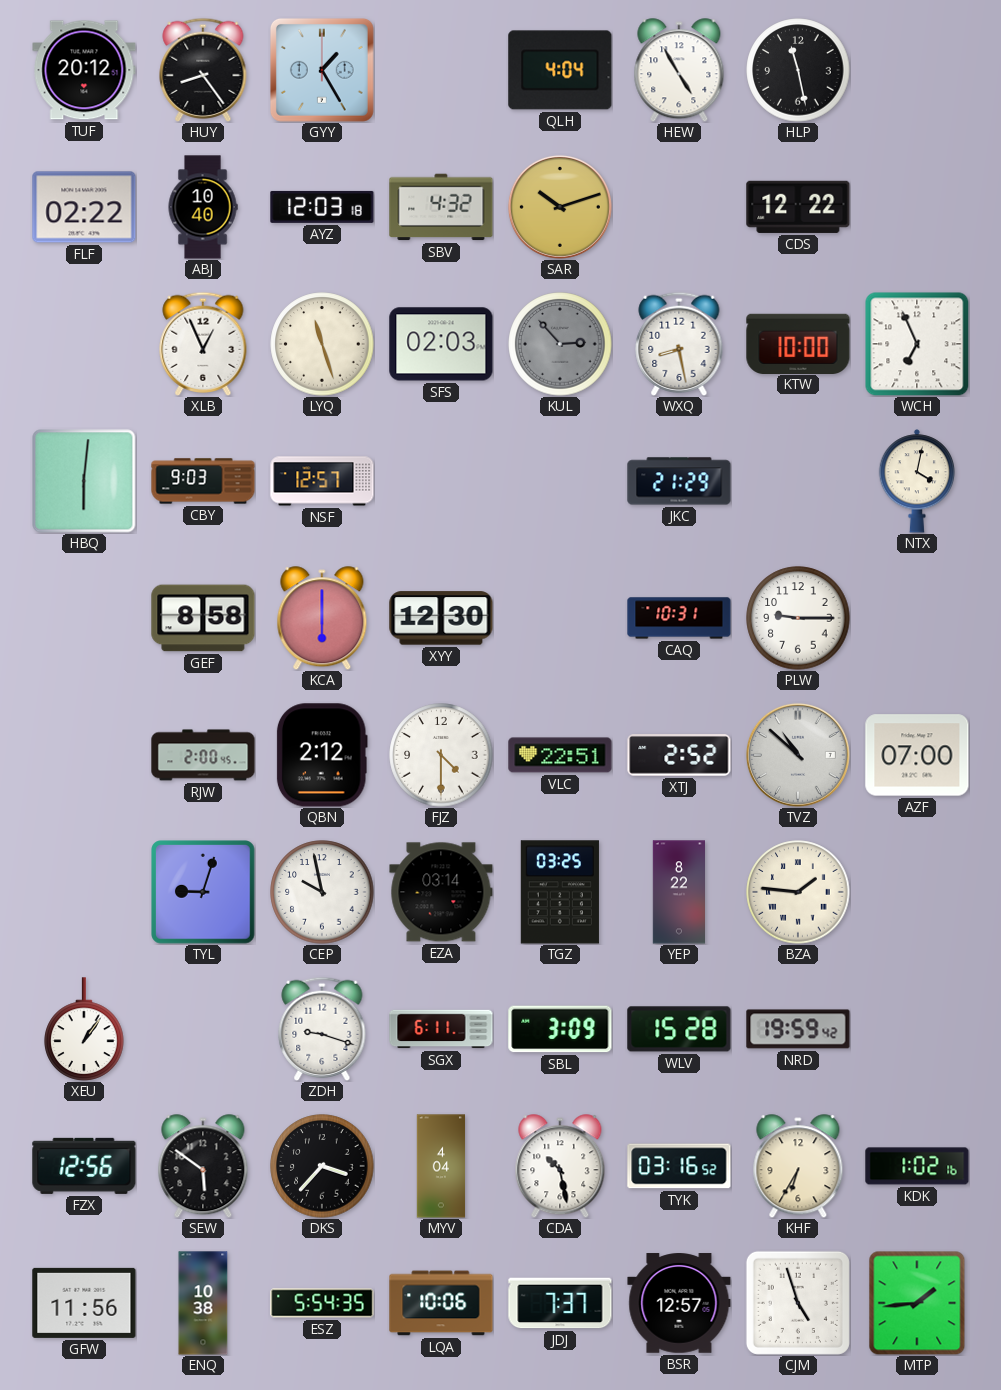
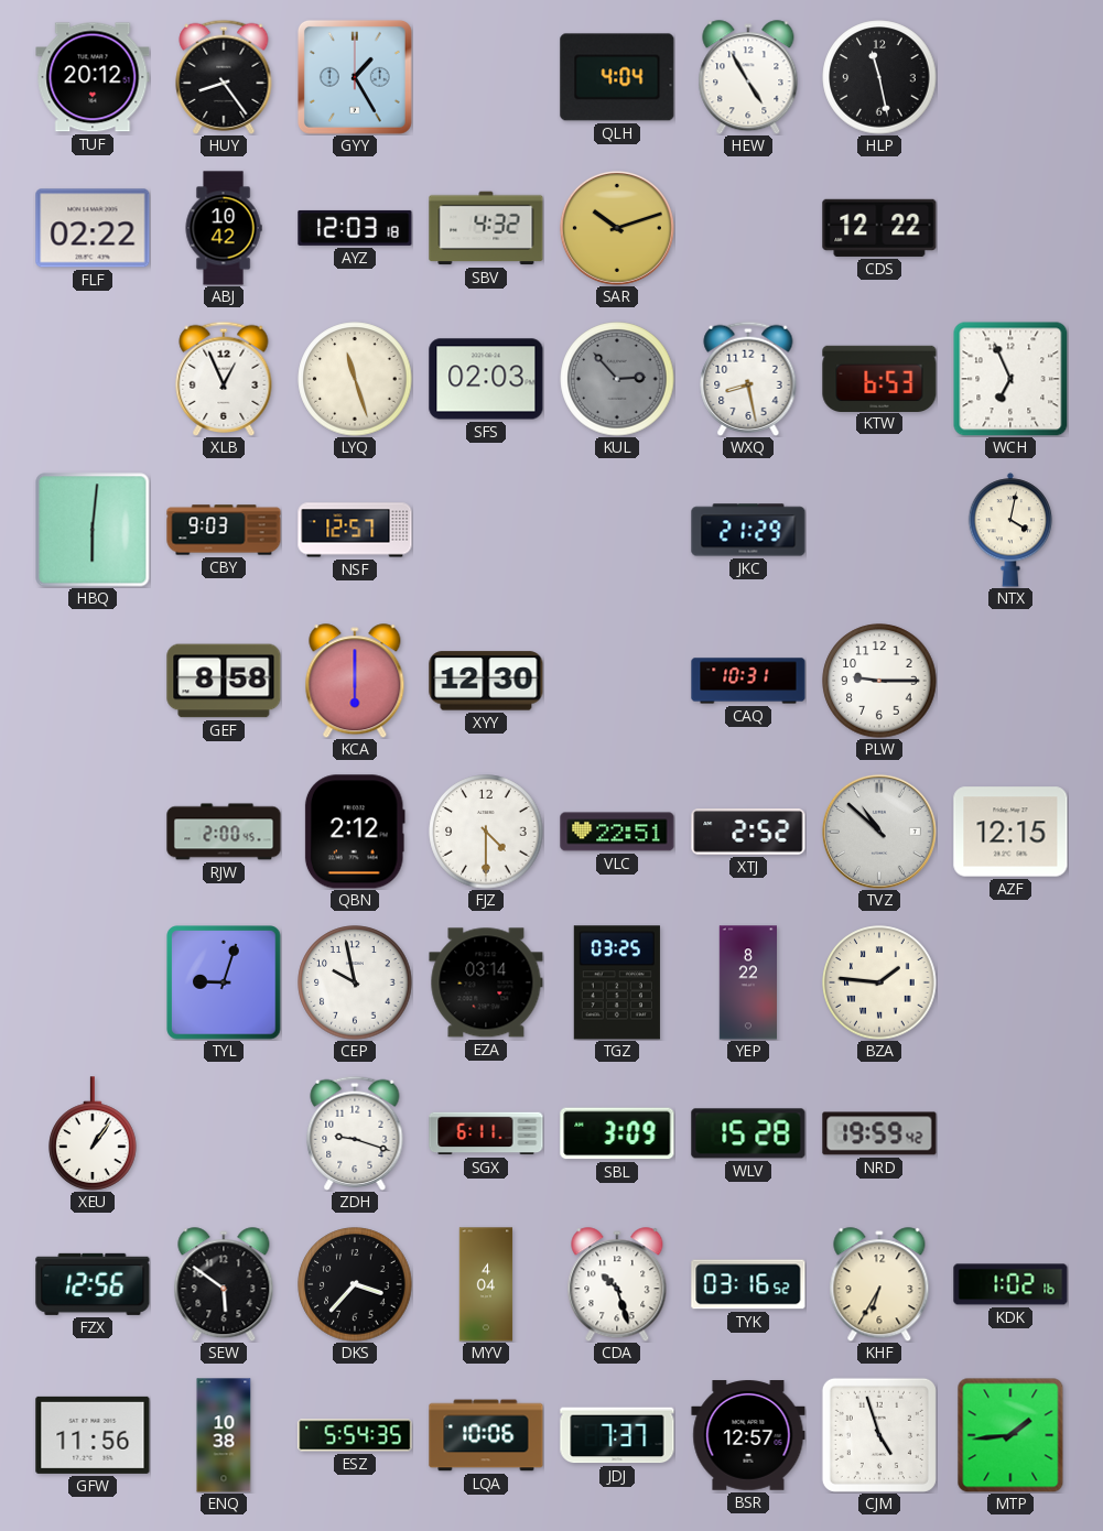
ABJ: 10:40 -> 10:42 (224, 228)
KTW: 10:00 -> 6:53 (879, 378)
AZF: 07:00 -> 12:15 (1010, 832)
CDA: 10:28 -> 10:27 (617, 1284)
